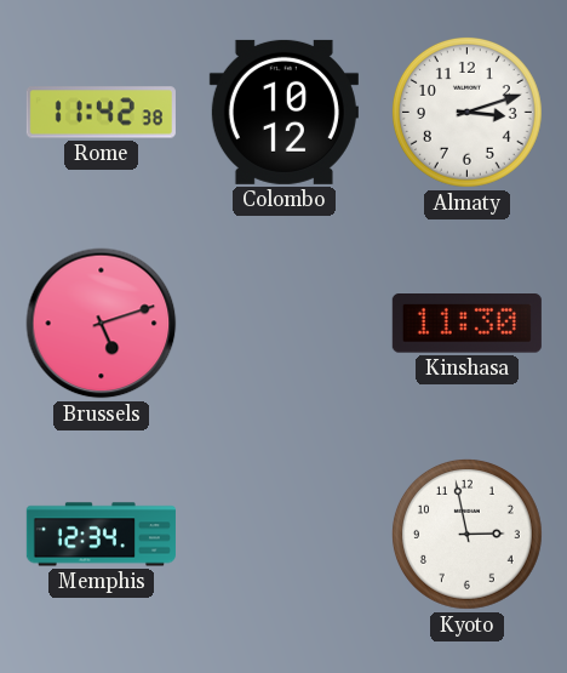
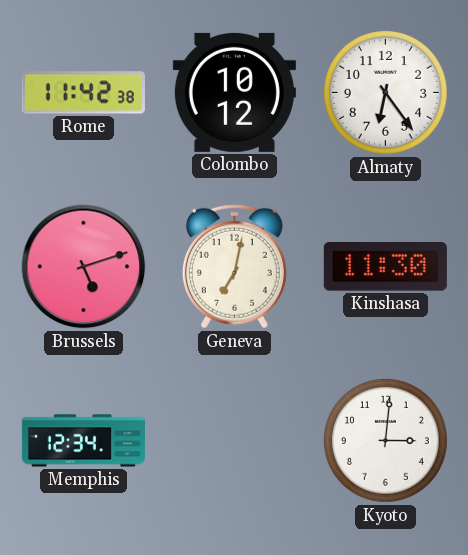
Almaty: 3:12 -> 6:24 (385, 92)
Geneva: none -> 7:02 (234, 266)
Kyoto: 2:58 -> 3:01 (385, 440)
